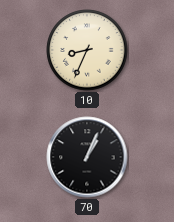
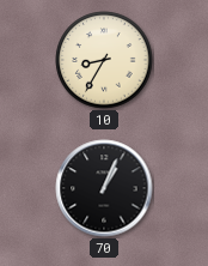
10: 8:34 -> 8:35 (104, 60)
